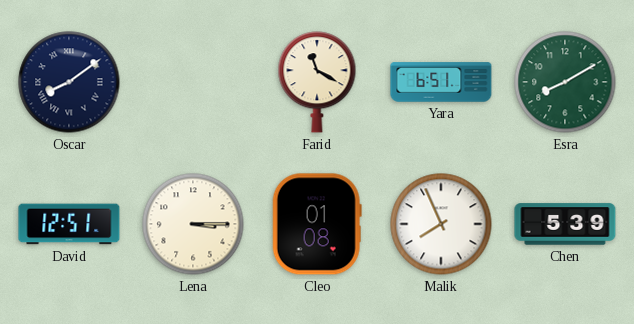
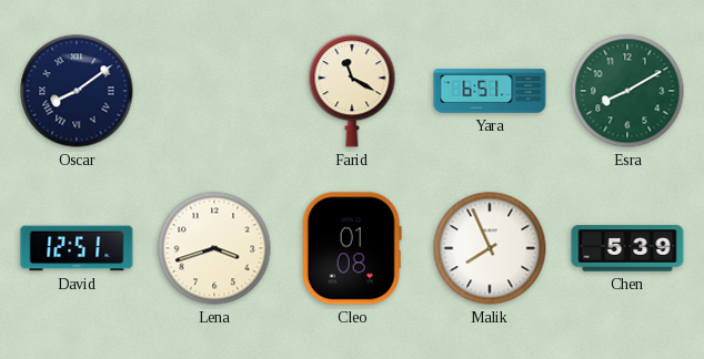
Lena: 3:15 -> 3:42 (214, 248)
